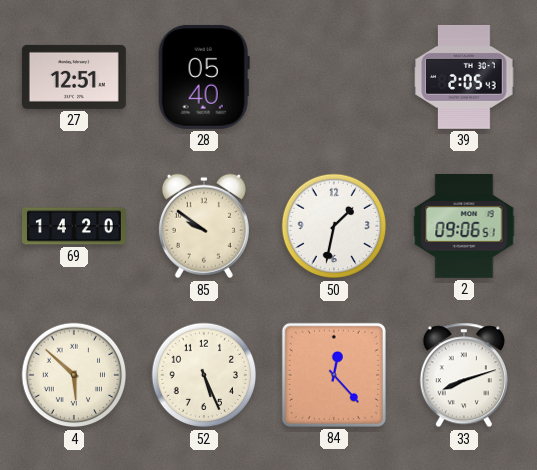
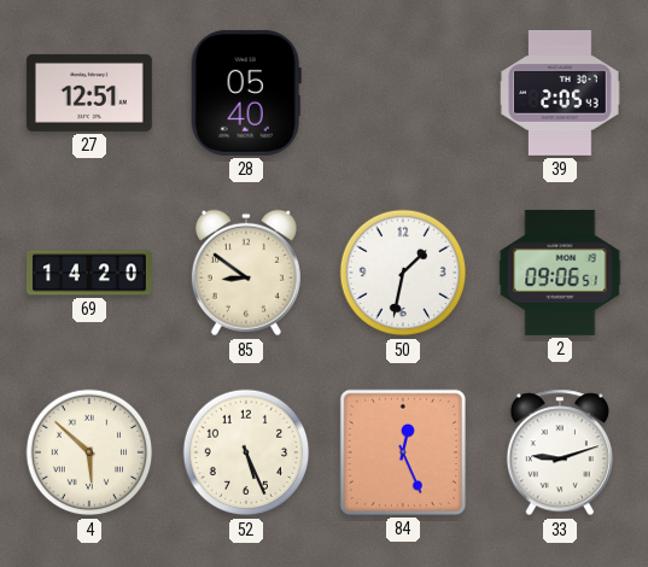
85: 9:51 -> 8:51 (246, 273)
84: 12:23 -> 12:26 (403, 452)
33: 8:12 -> 9:12 (560, 452)
